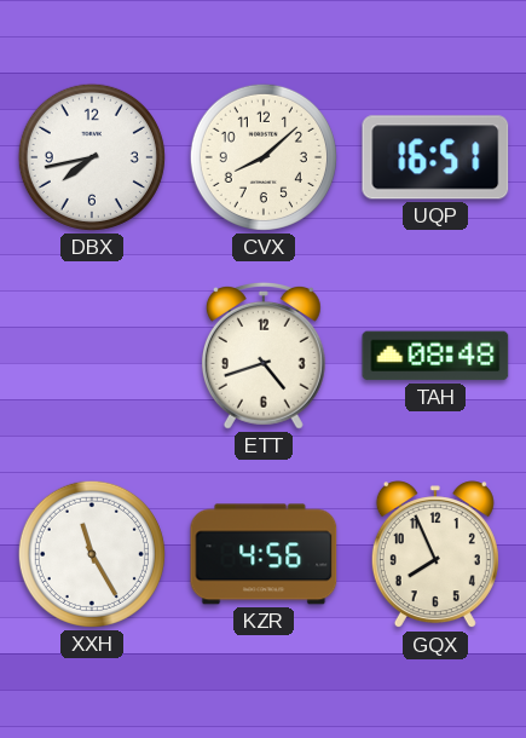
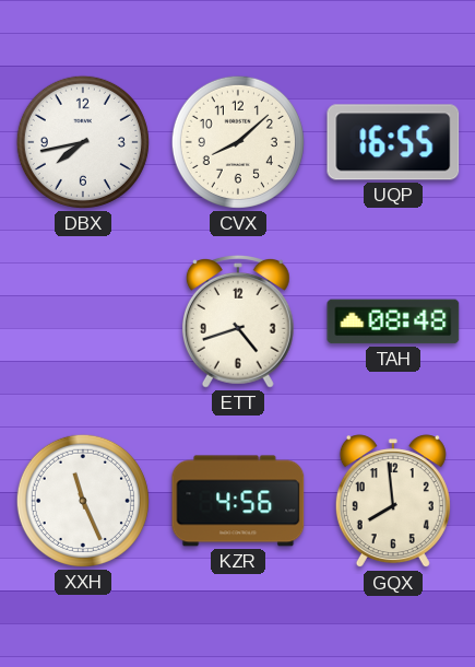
UQP: 16:51 -> 16:55 (393, 142)
XXH: 11:25 -> 11:26 (83, 501)
GQX: 7:56 -> 7:59 (393, 502)
